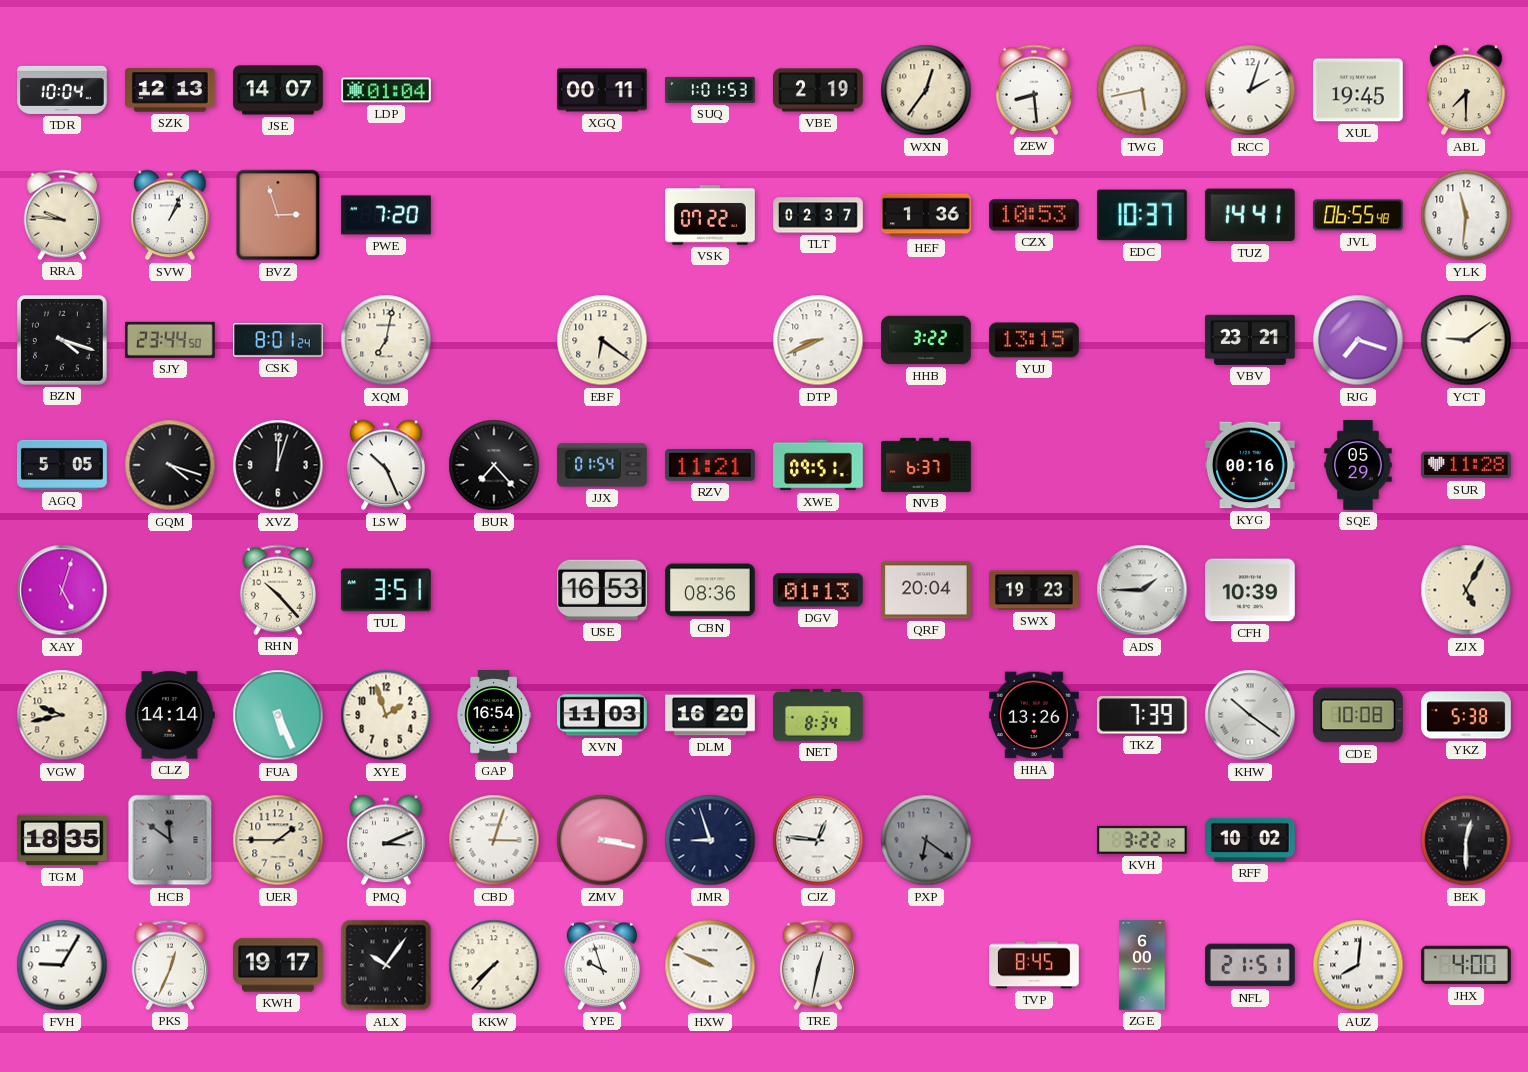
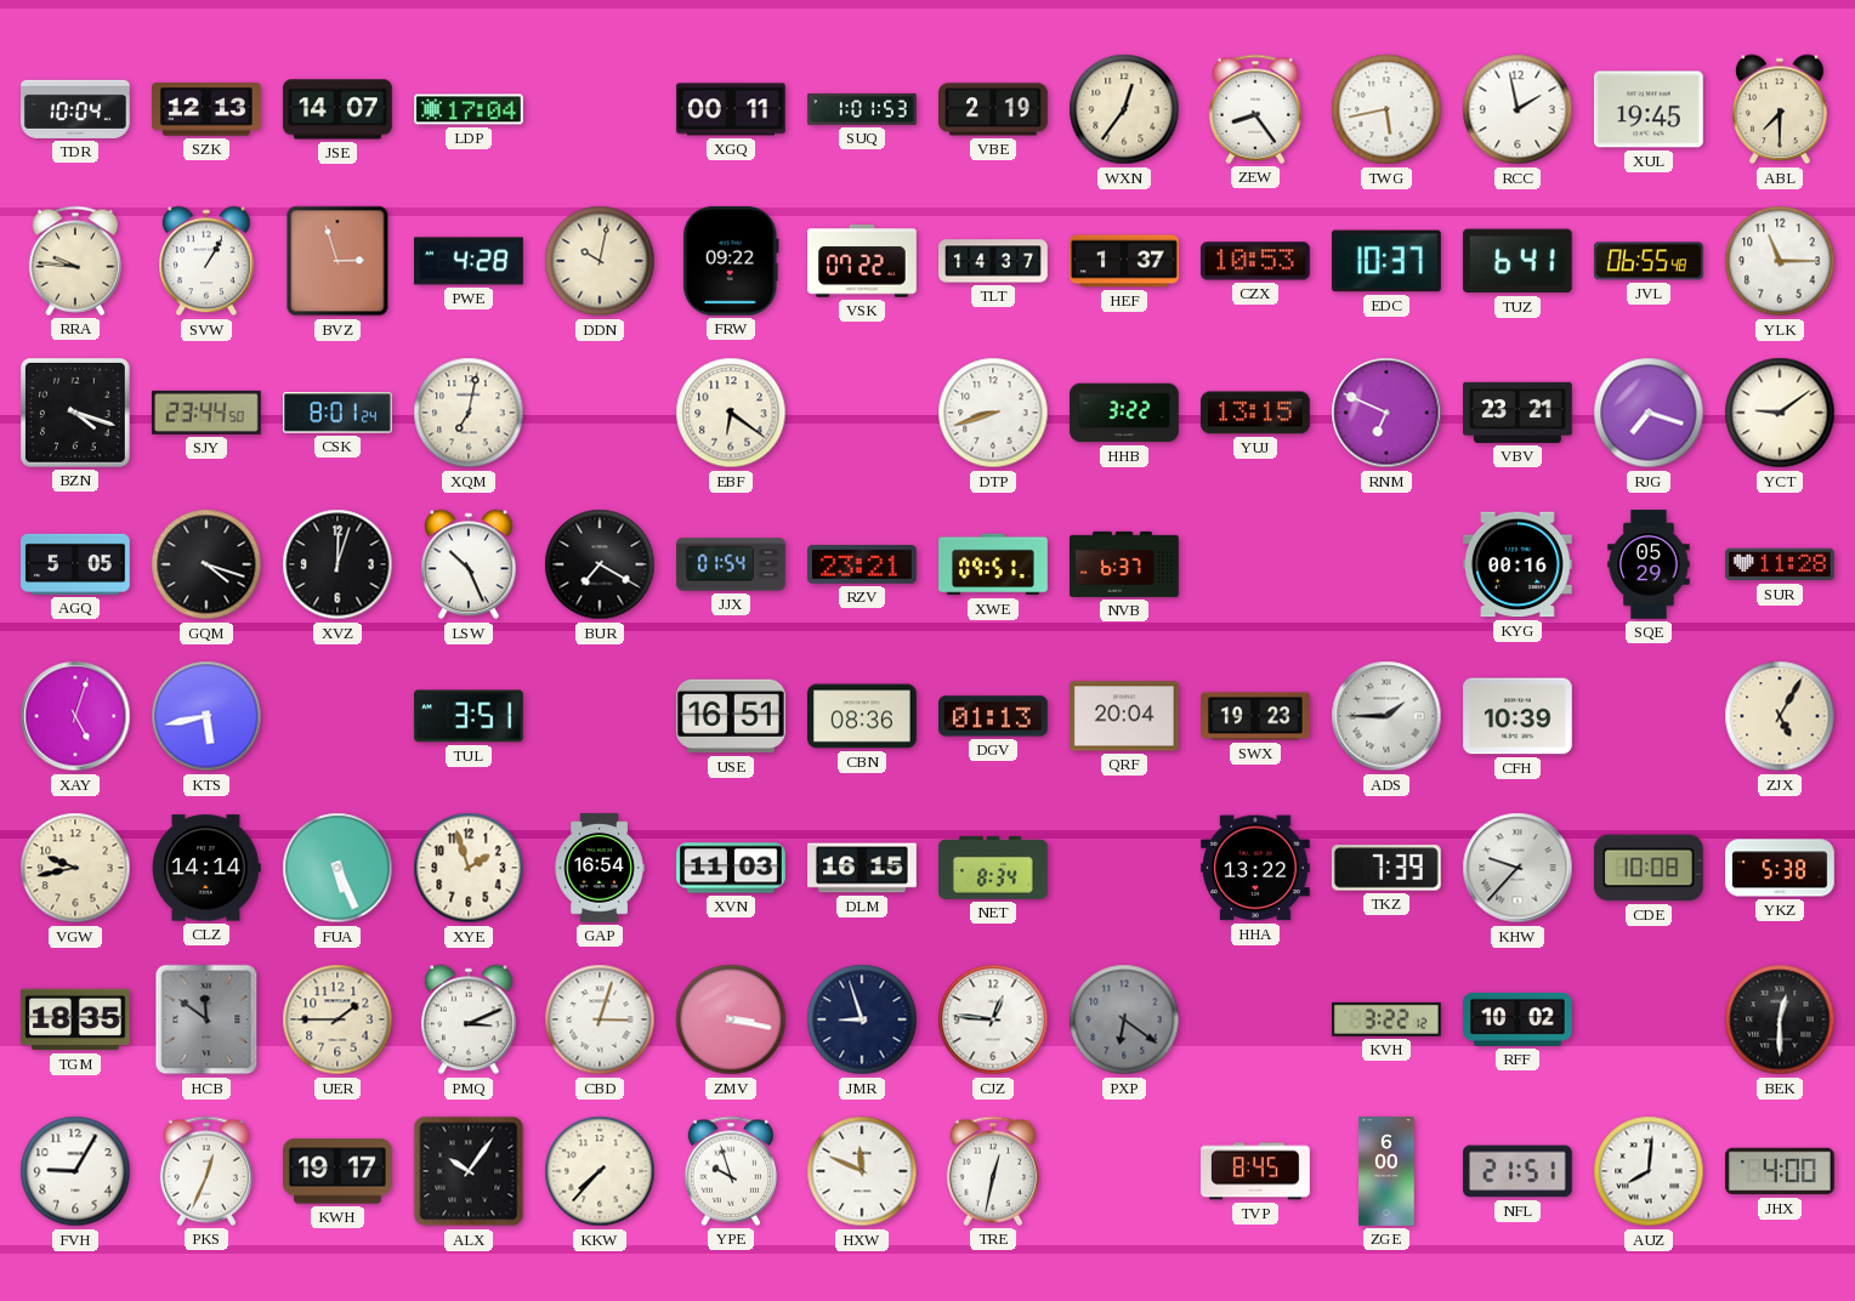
LDP: 01:04 -> 17:04 (470, 109)
ZEW: 8:29 -> 8:24 (1254, 109)
RCC: 2:03 -> 1:58 (1518, 109)
SVW: 1:04 -> 1:05 (206, 261)
PWE: 7:20 -> 4:28 (470, 261)
DDN: none -> 10:02 (600, 261)
FRW: none -> 09:22 (731, 261)
TLT: 02:37 -> 14:37 (993, 261)
HEF: 1:36 -> 1:37 (1124, 261)
TUZ: 14:41 -> 6:41 (1518, 261)
YLK: 11:31 -> 11:15 (1780, 261)
DTP: 8:41 -> 8:42 (993, 413)
RNM: none -> 6:49 (1386, 413)
BUR: 7:23 -> 7:20 (600, 564)
RZV: 11:21 -> 23:21 (863, 566)
KTS: none -> 5:43 (206, 716)
RHN: 10:23 -> none (277, 590)
USE: 16:53 -> 16:51 (731, 716)
DLM: 16:20 -> 16:15 (862, 868)
HHA: 13:26 -> 13:22 (1256, 868)
KHW: 10:21 -> 9:37 (1518, 868)
HXW: 9:49 -> 11:49 (862, 1171)
